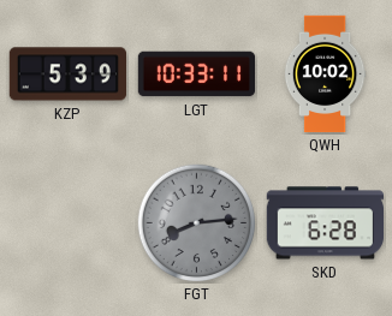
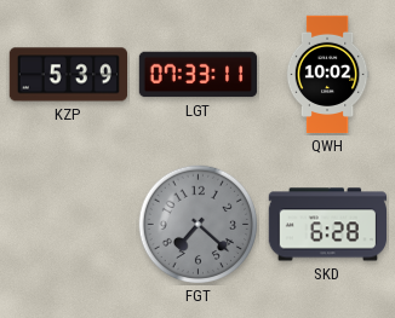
LGT: 10:33 -> 07:33 (199, 75)
FGT: 8:14 -> 7:22 (199, 225)
